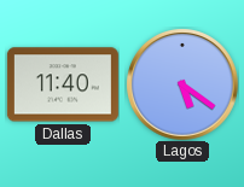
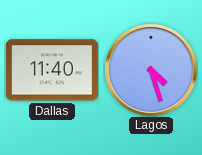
Lagos: 5:21 -> 4:27 (151, 70)
